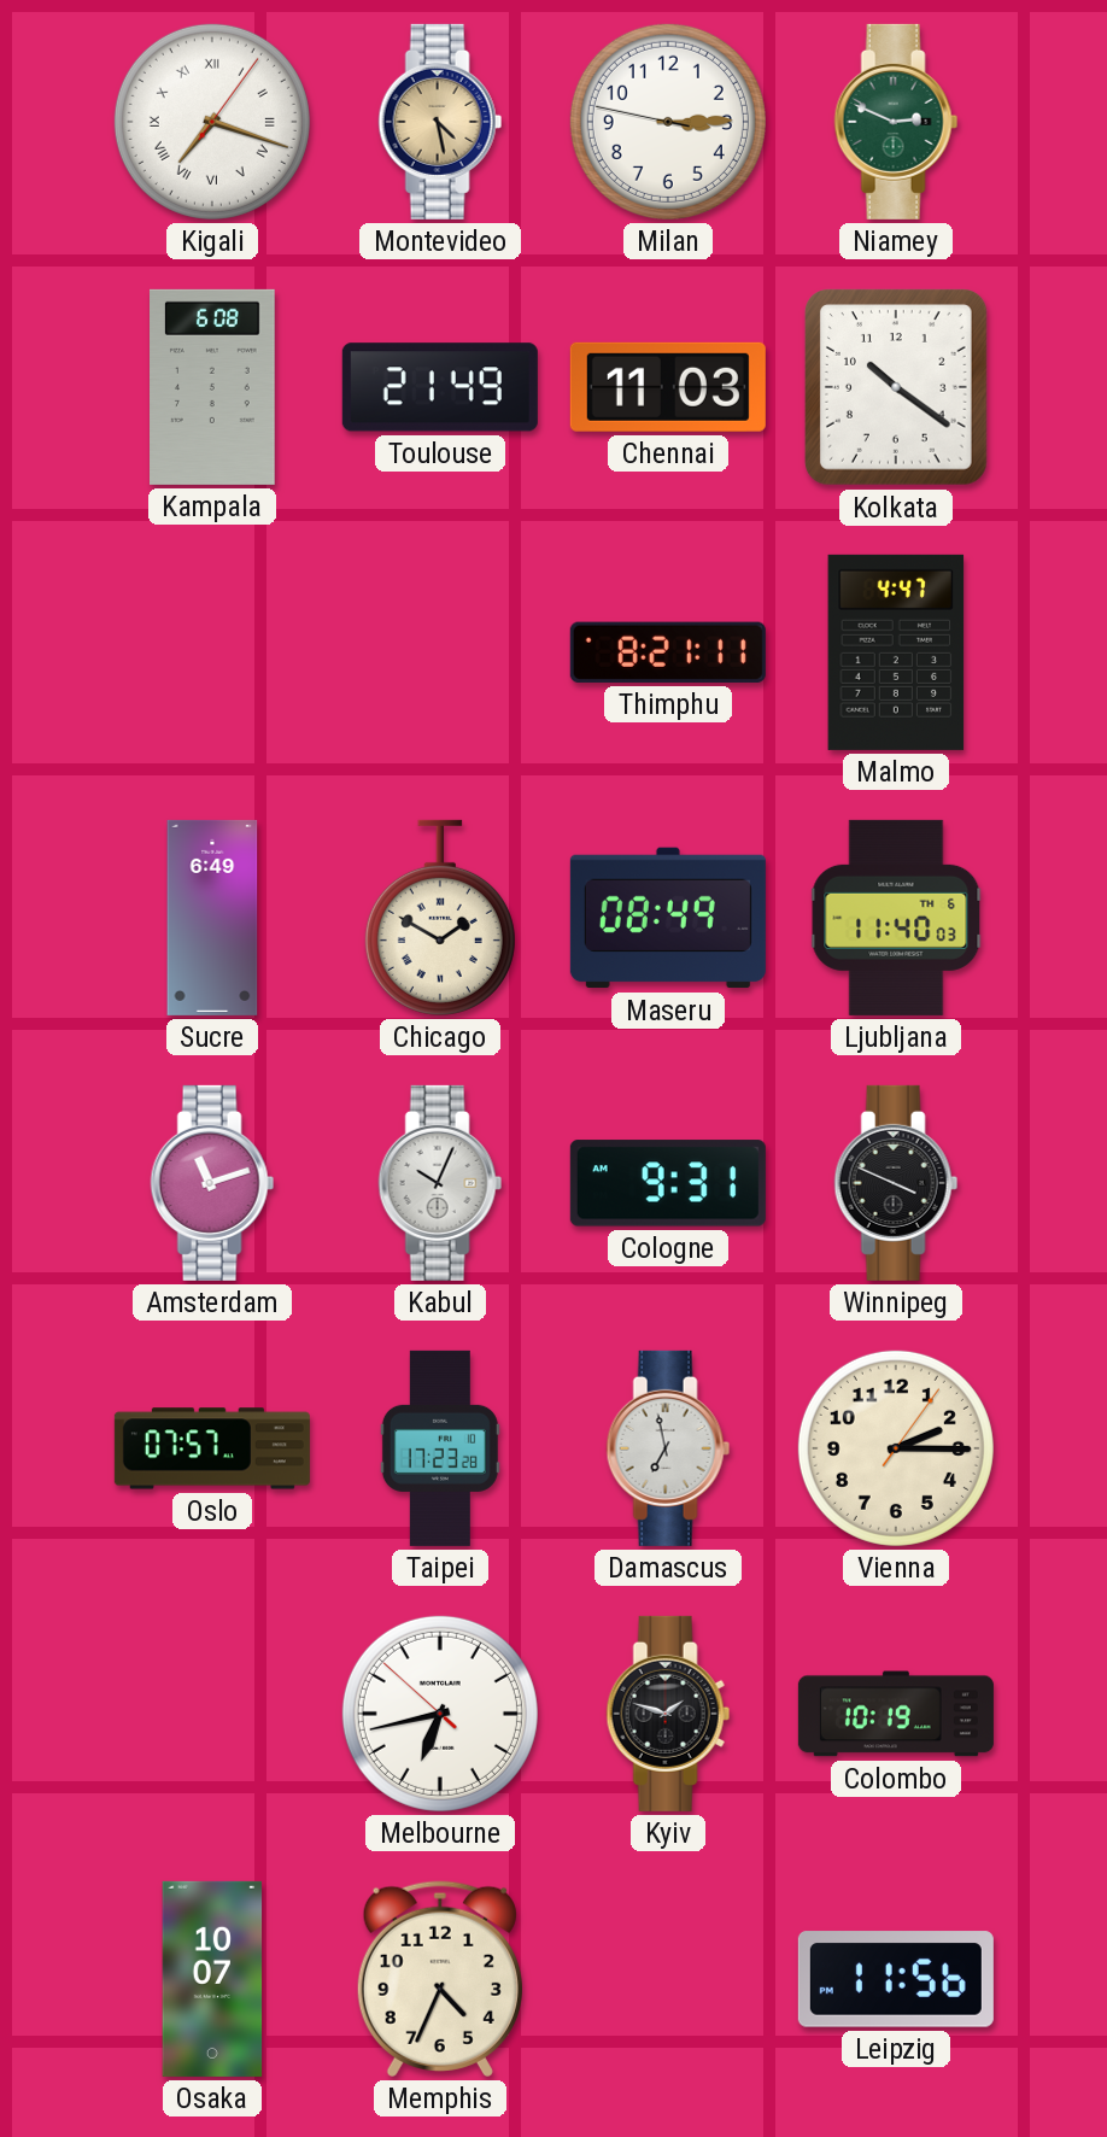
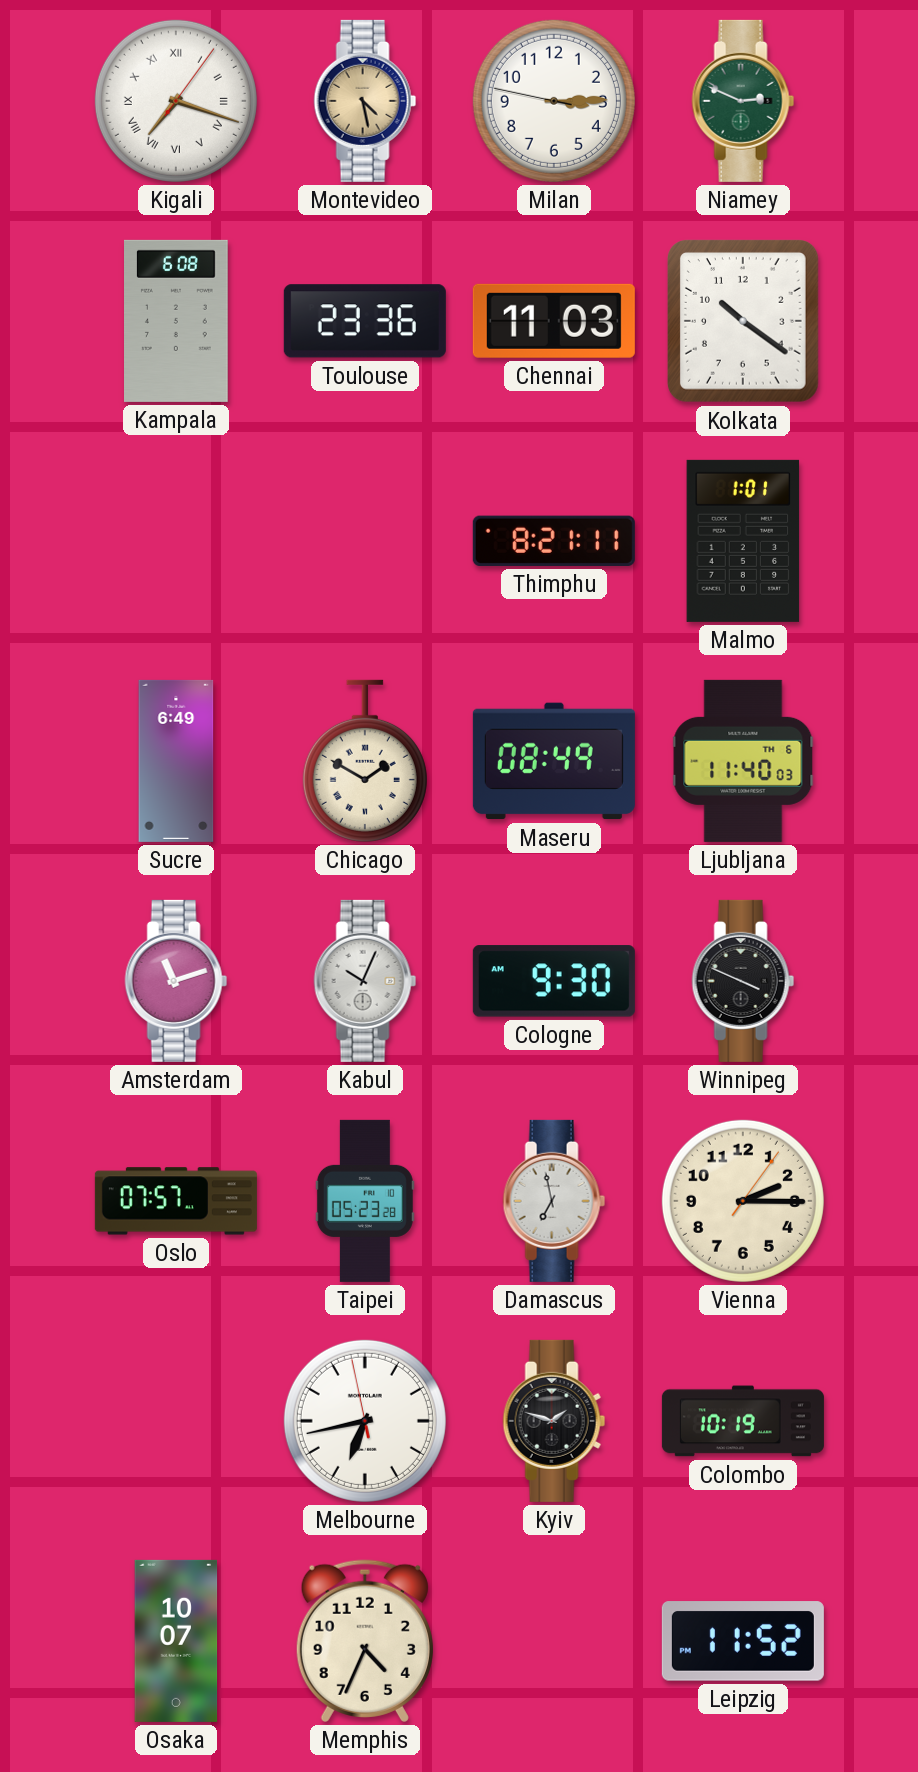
Toulouse: 21:49 -> 23:36 (365, 321)
Malmo: 4:47 -> 1:01 (743, 541)
Cologne: 9:31 -> 9:30 (554, 981)
Taipei: 17:23 -> 05:23 (365, 1201)
Melbourne: 6:42:52 -> 6:42:58 (365, 1421)
Leipzig: 11:56 -> 11:52 (743, 1641)
